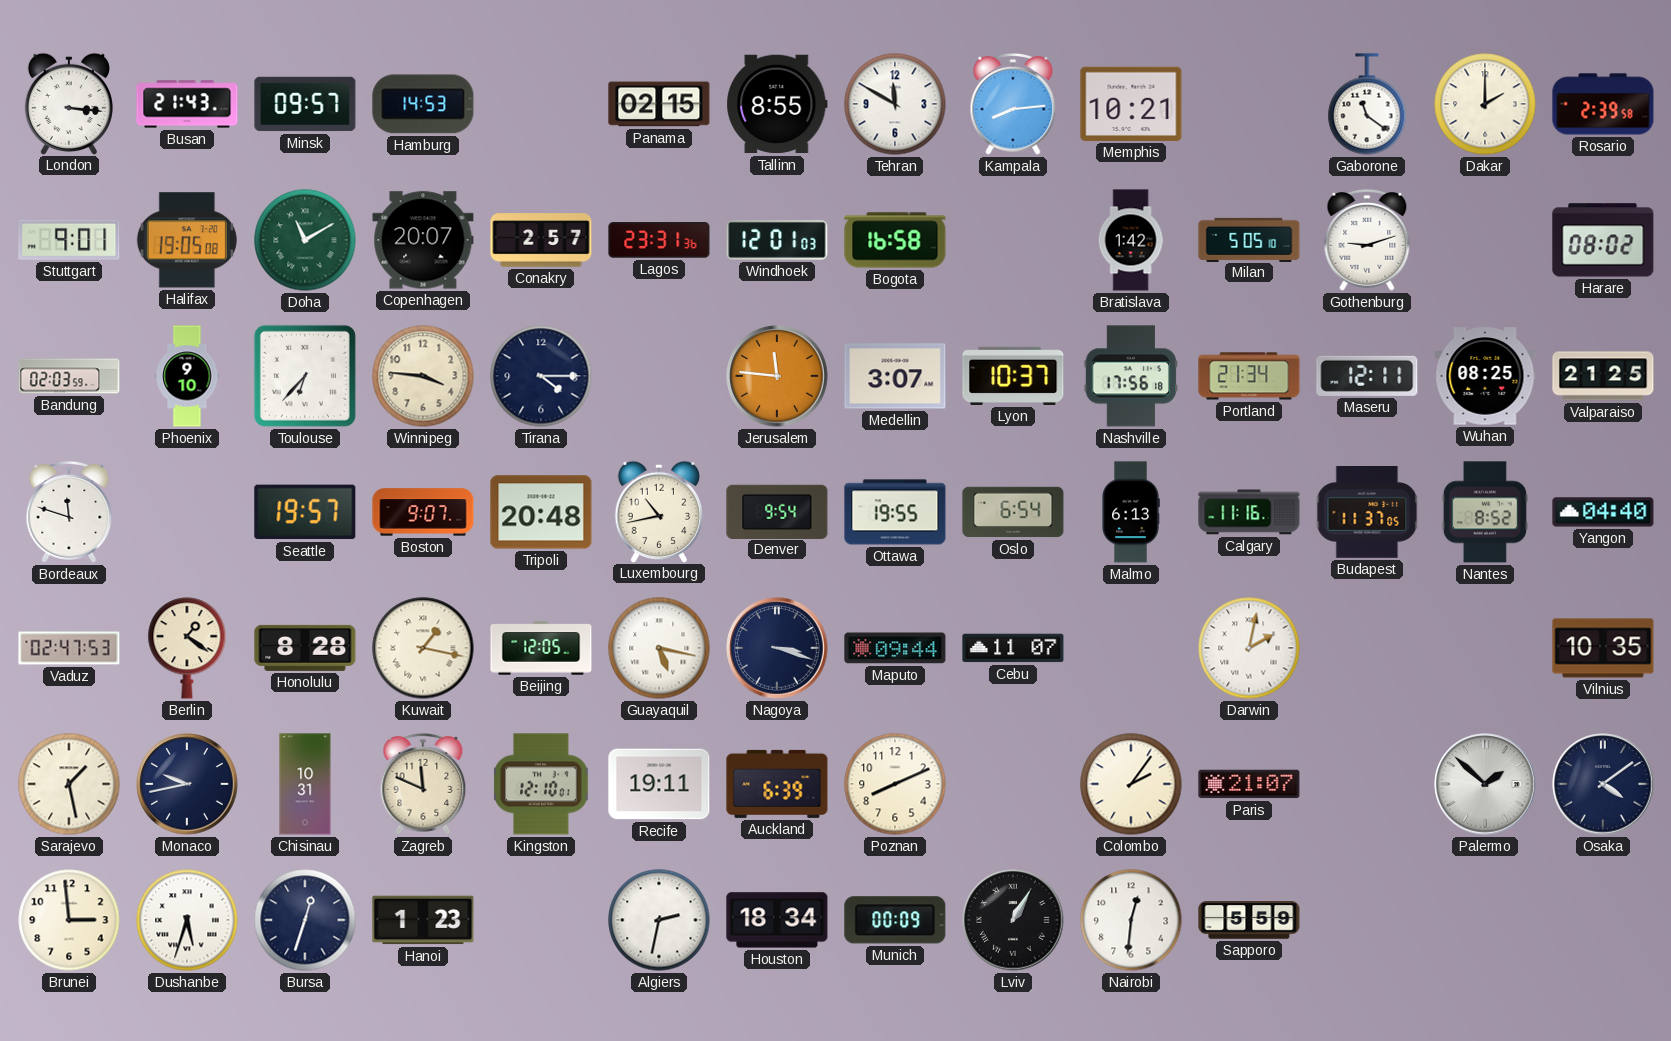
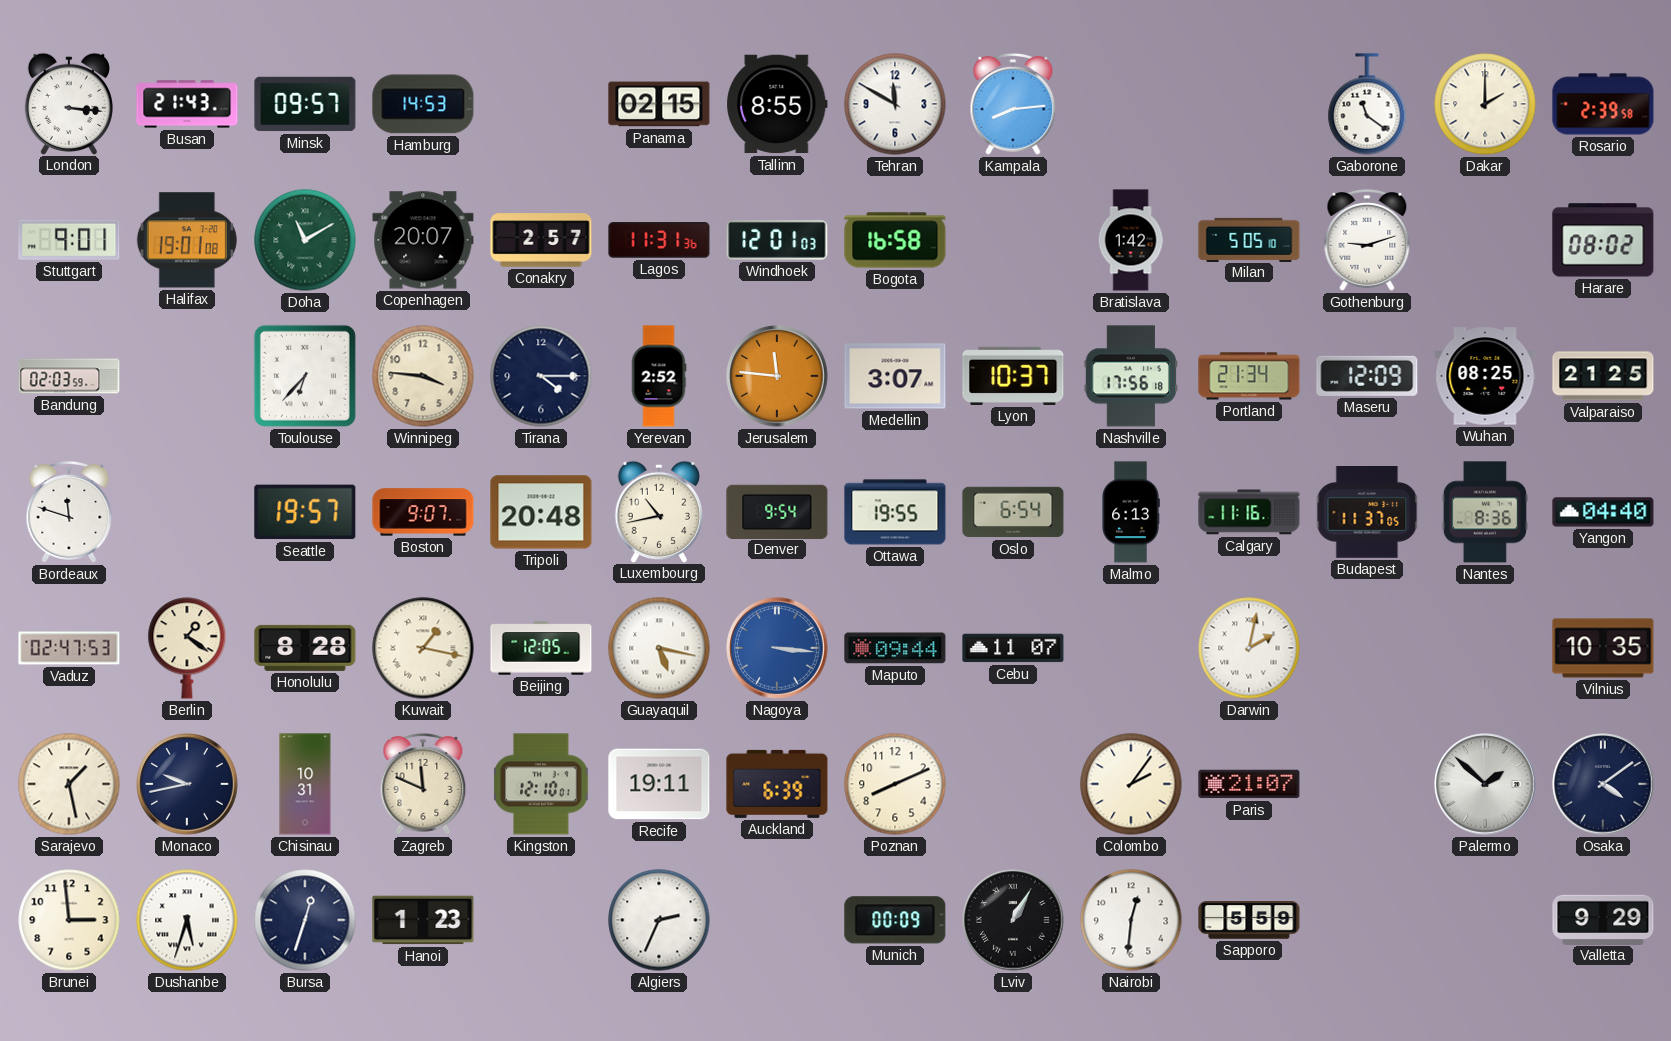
Memphis: 10:21 -> none (1131, 104)
Halifax: 19:05 -> 19:01 (187, 240)
Lagos: 23:31 -> 11:31 (659, 240)
Phoenix: 9:10 -> none (187, 376)
Yerevan: none -> 2:52 (659, 376)
Maseru: 12:11 -> 12:09 (1367, 376)
Nantes: 8:52 -> 8:36 (1485, 512)
Nagoya: 3:18 -> 3:16 (777, 648)
Nagoya dial: navy -> blue (777, 648)
Algiers: 2:32 -> 2:34 (659, 920)
Houston: 18:34 -> none (777, 920)
Valletta: none -> 9:29 (1603, 919)
